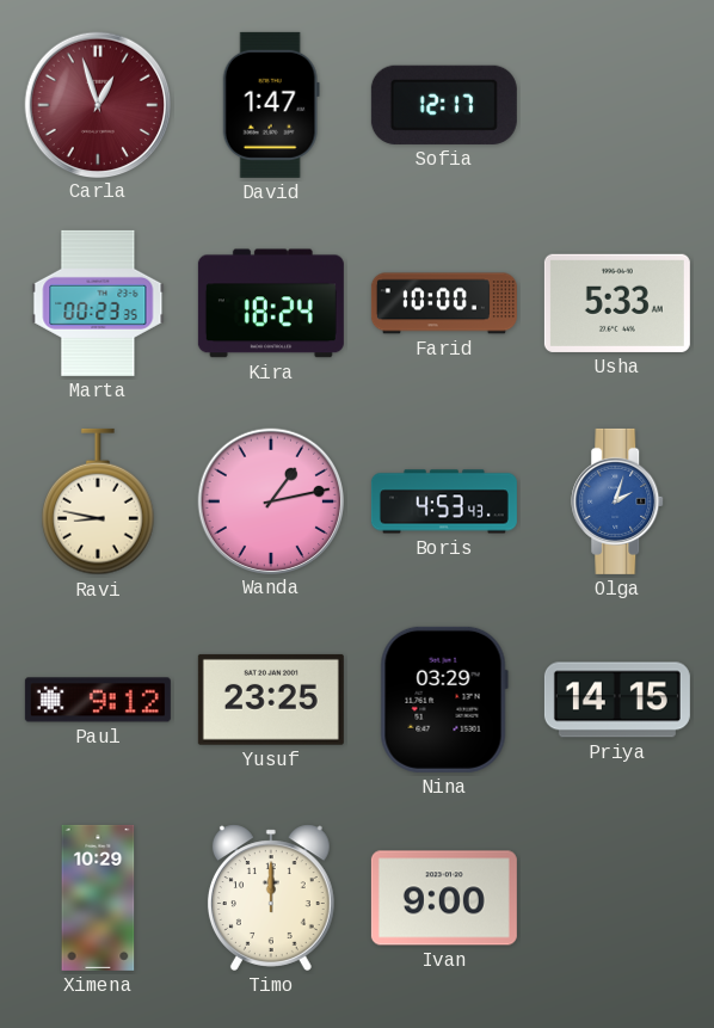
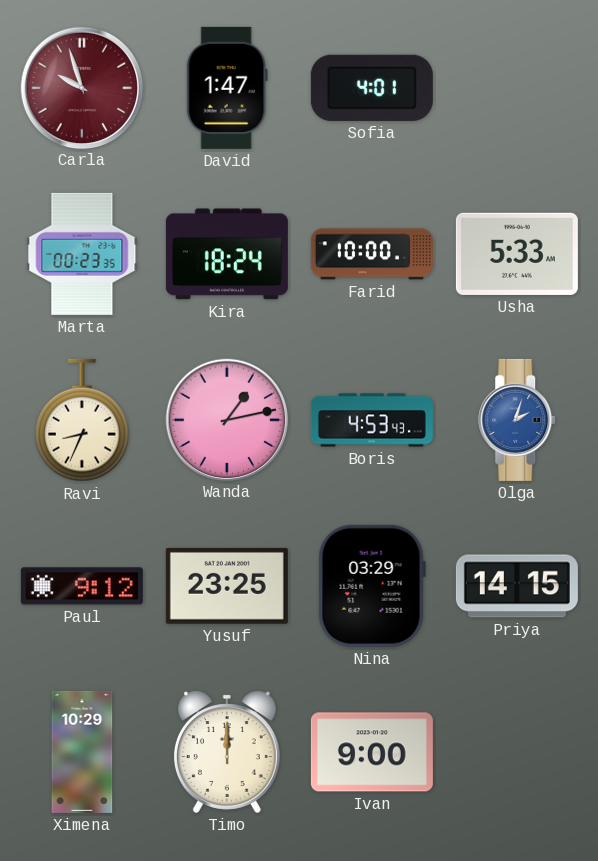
Carla: 12:57 -> 9:57 (81, 87)
Sofia: 12:17 -> 4:01 (372, 88)
Ravi: 8:47 -> 8:34 (82, 420)
